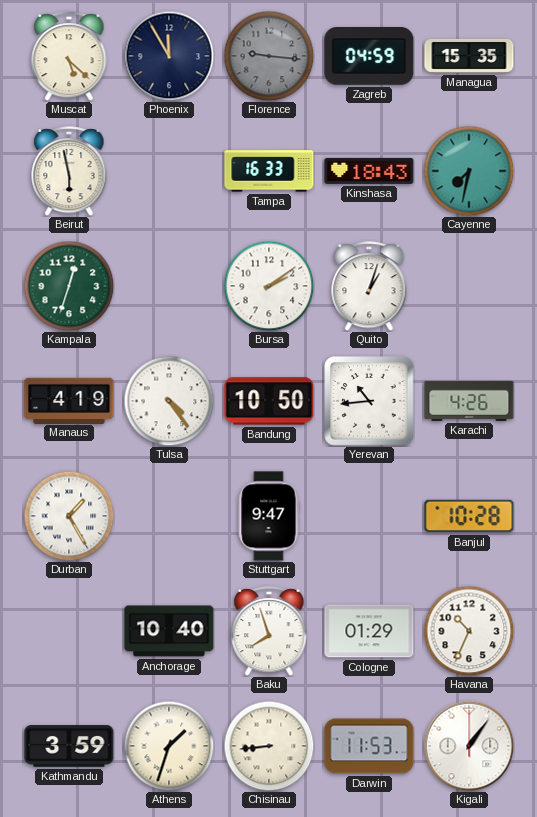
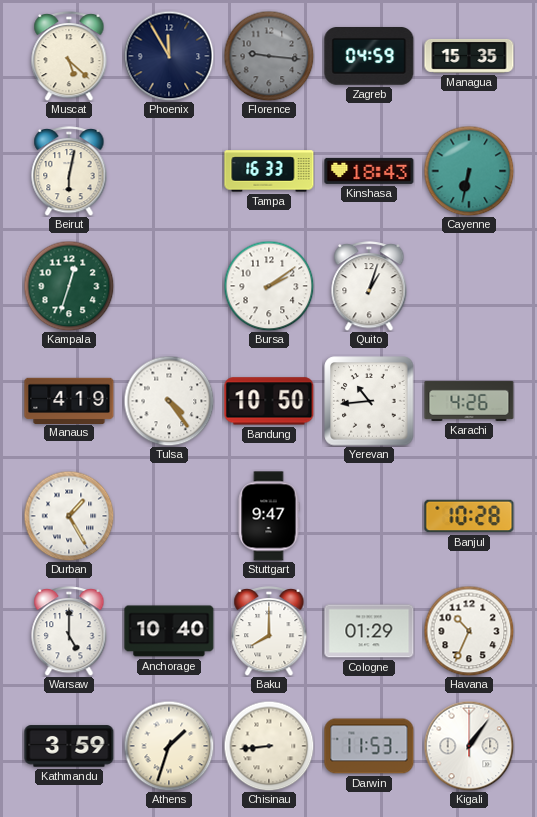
Beirut: 5:58 -> 6:02 (69, 171)
Cayenne: 7:32 -> 6:32 (469, 171)
Warsaw: none -> 5:00 (69, 631)
Baku: 7:57 -> 8:00 (269, 631)
